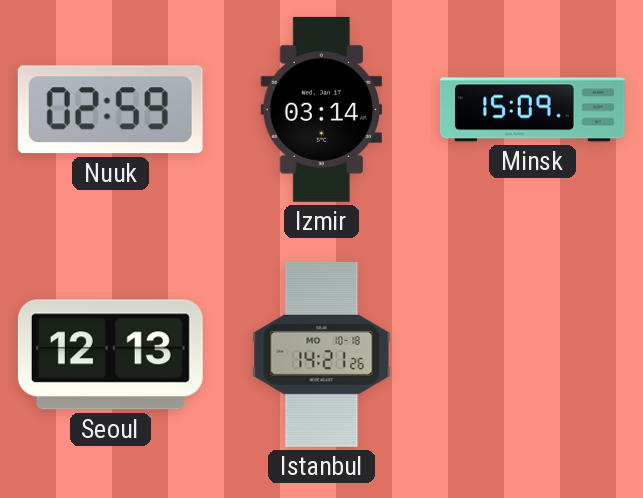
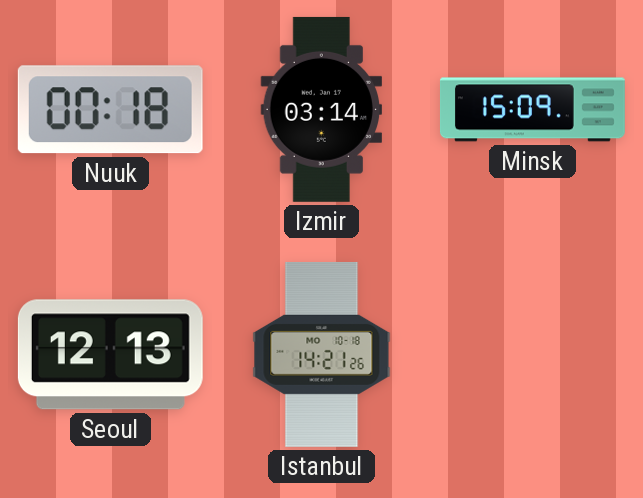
Nuuk: 02:59 -> 00:18 (110, 110)
